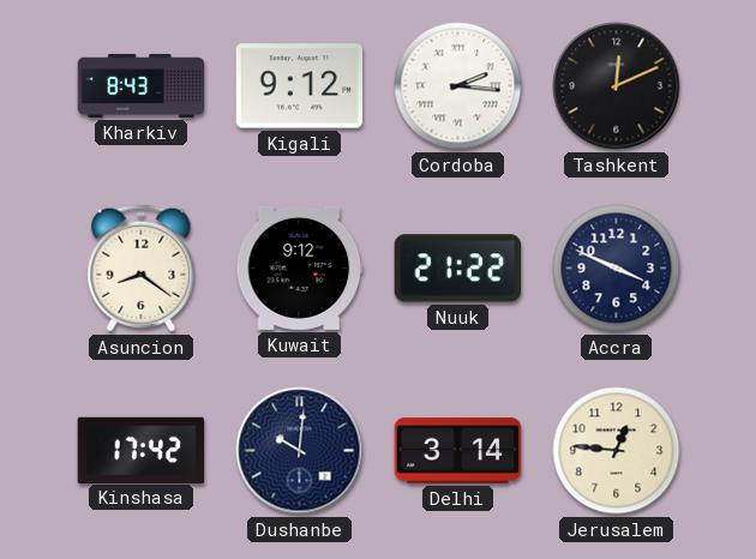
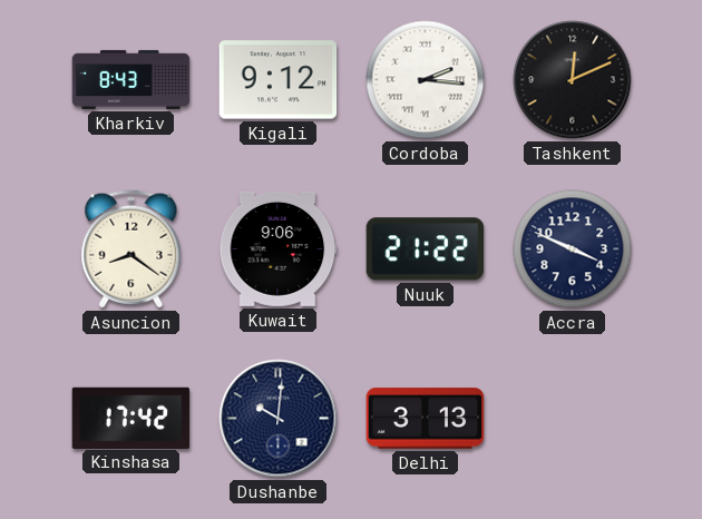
Kuwait: 9:12 -> 9:06 (279, 248)
Delhi: 3:14 -> 3:13 (426, 419)
Jerusalem: 12:46 -> none (617, 451)
